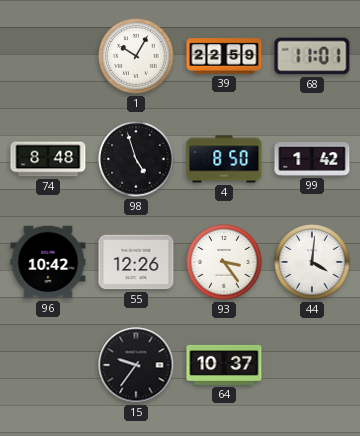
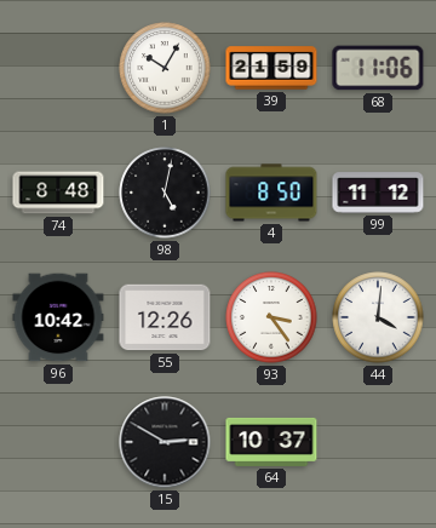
39: 22:59 -> 21:59 (271, 68)
68: 11:01 -> 11:06 (378, 68)
98: 4:57 -> 5:02 (165, 193)
99: 1:42 -> 11:12 (378, 193)
15: 9:36 -> 2:50 (165, 442)
